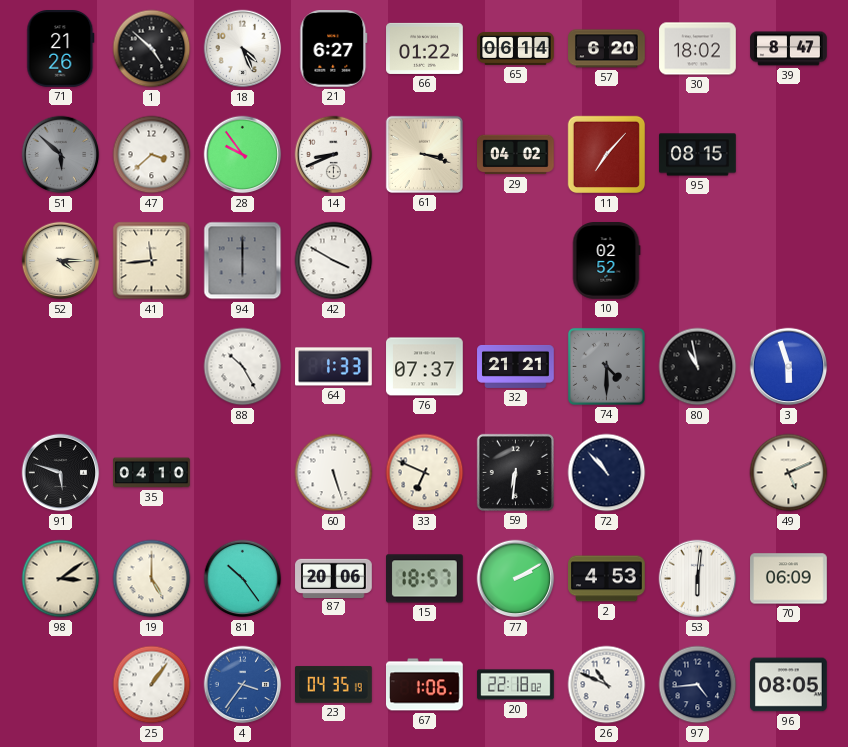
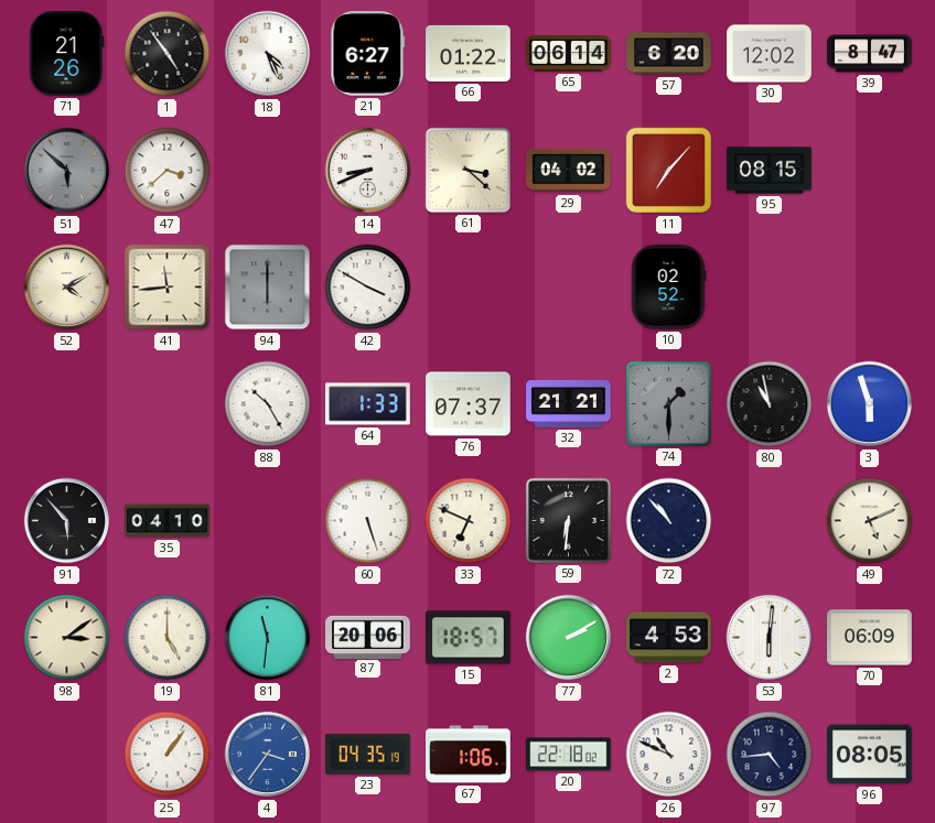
1: 4:52 -> 4:54 (168, 54)
30: 18:02 -> 12:02 (770, 54)
28: 9:54 -> none (243, 155)
61: 3:18 -> 3:22 (467, 170)
52: 4:15 -> 4:10 (67, 288)
74: 4:30 -> 1:30 (668, 403)
91: 5:48 -> 5:53 (67, 521)
81: 10:24 -> 11:31 (268, 638)
